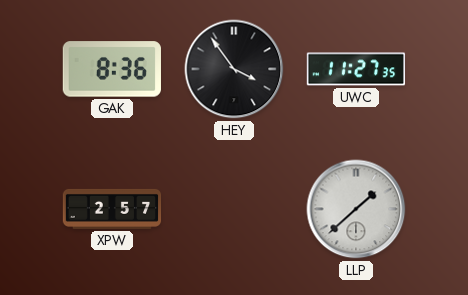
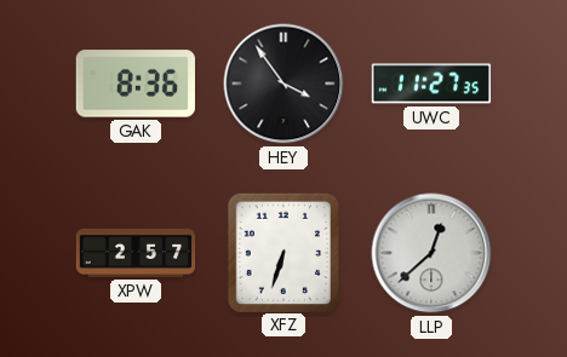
XFZ: none -> 6:33 (282, 252)
LLP: 1:38 -> 12:38 (431, 253)
